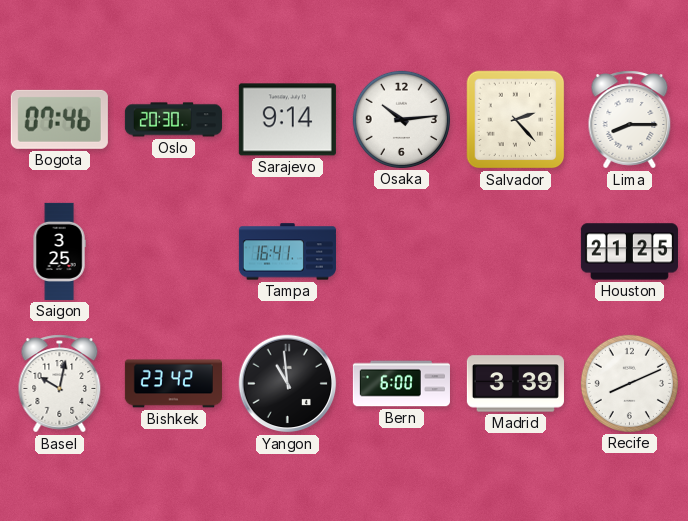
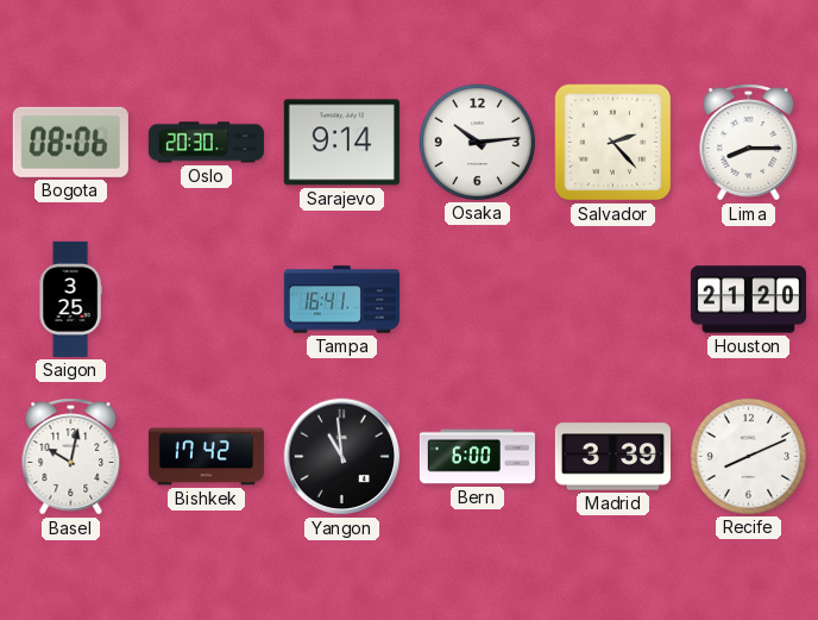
Bogota: 07:46 -> 08:06 (70, 142)
Houston: 21:25 -> 21:20 (748, 300)
Bishkek: 23:42 -> 17:42 (206, 457)
